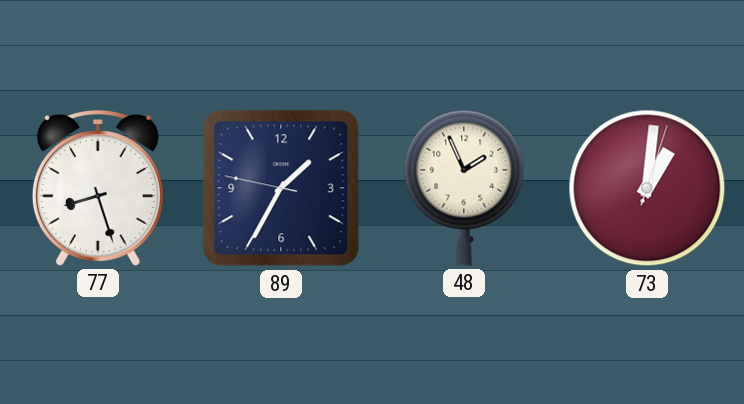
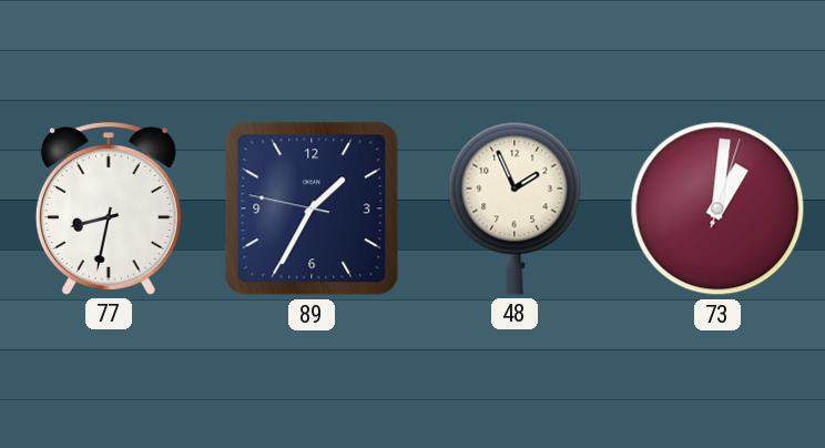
77: 8:27 -> 8:32 (109, 208)
